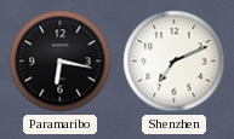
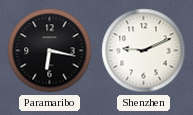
Shenzhen: 7:11 -> 9:11 (144, 51)
